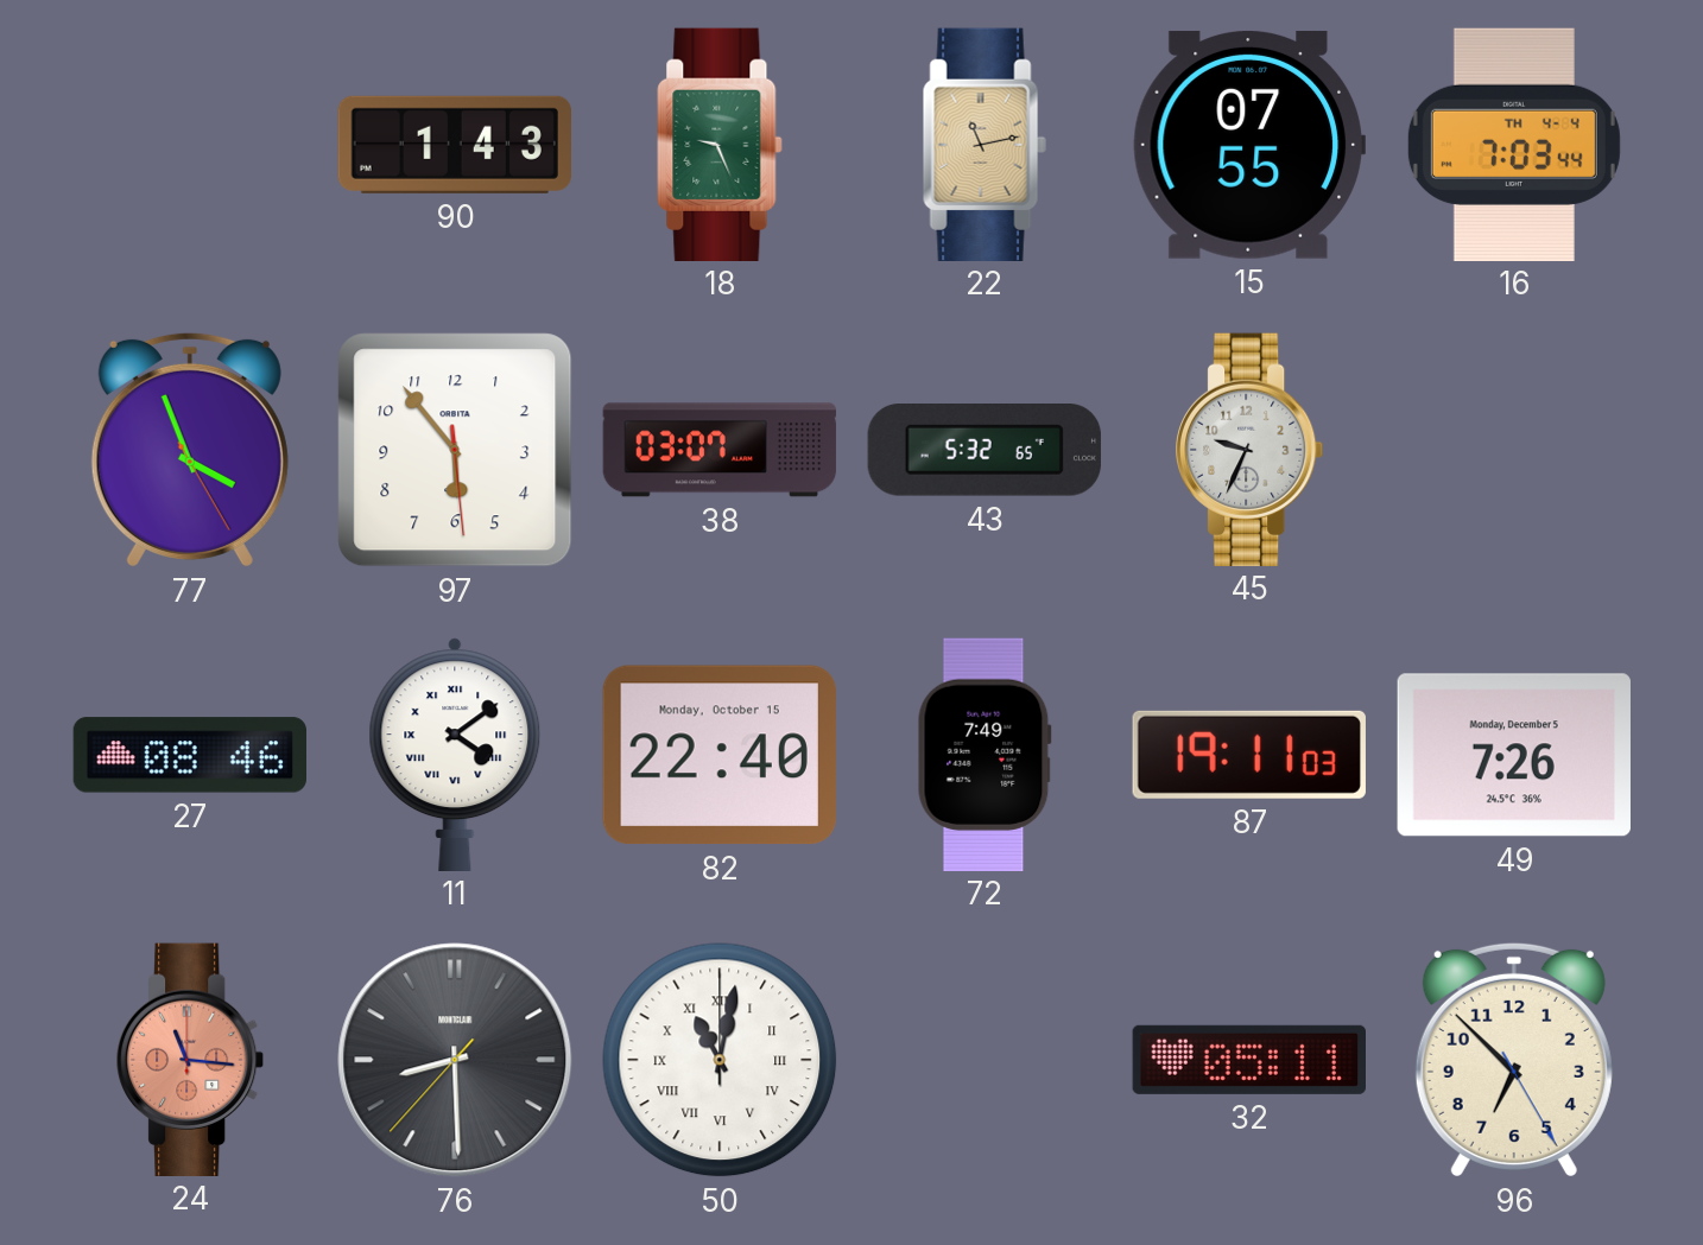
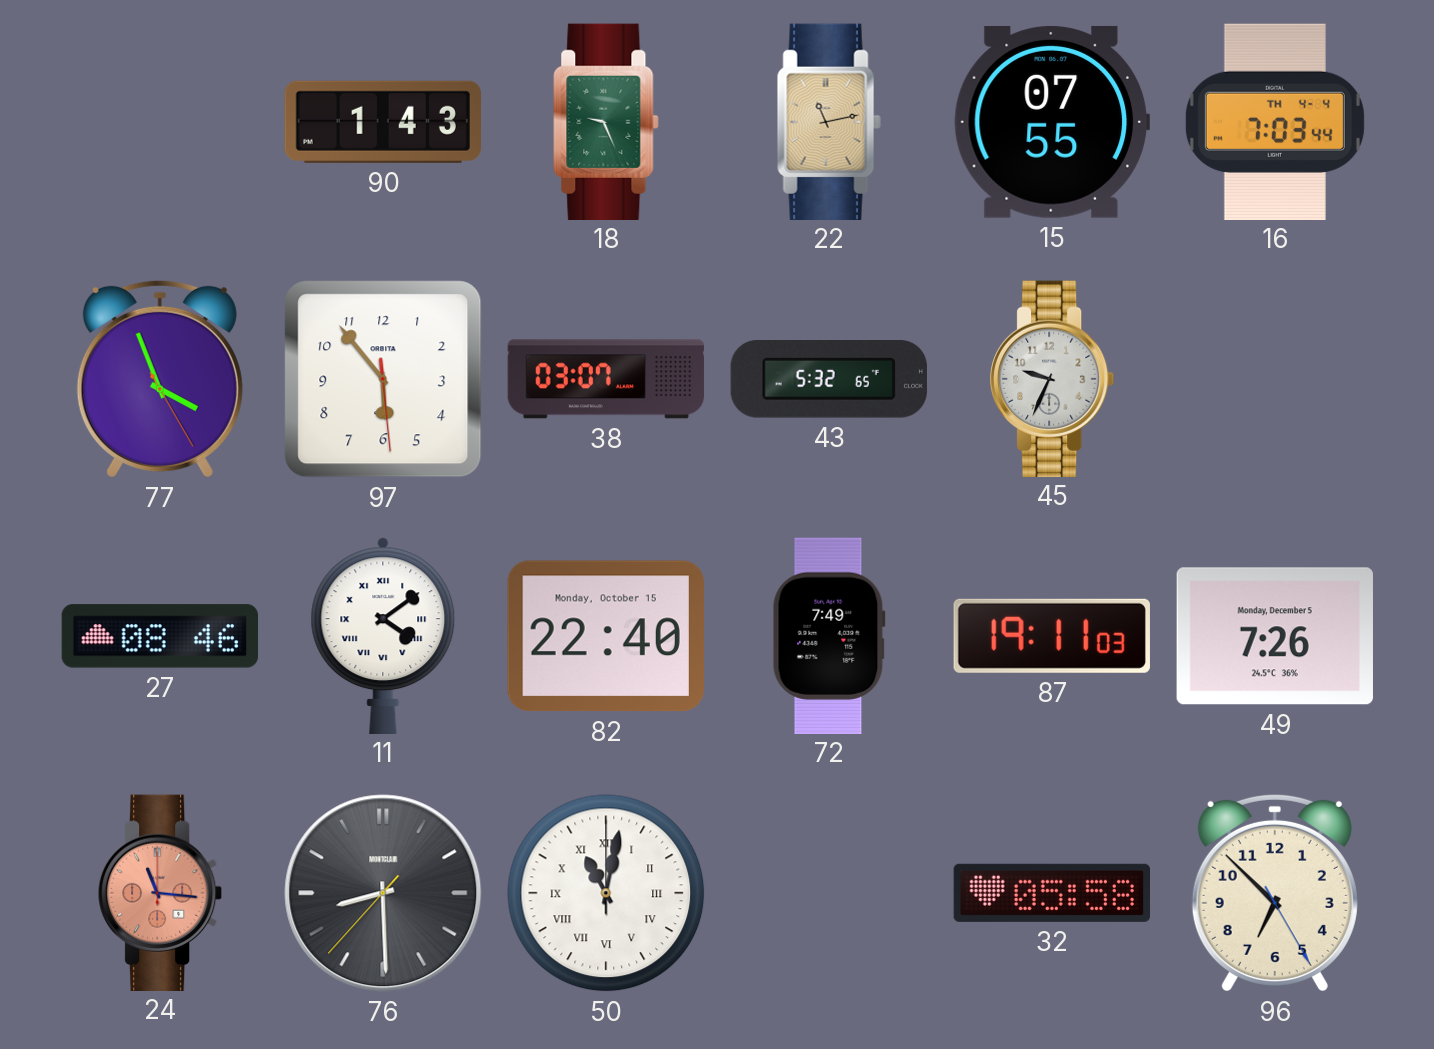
32: 05:11 -> 05:58 (1051, 893)
